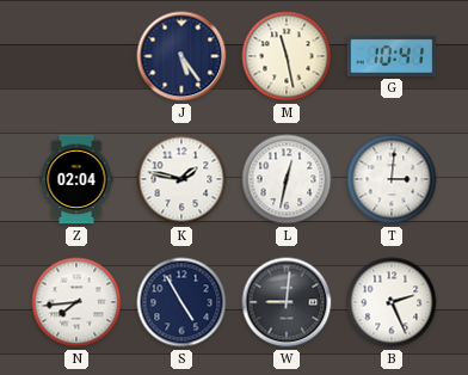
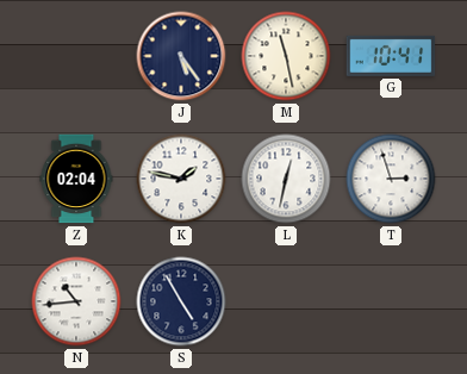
T: 3:01 -> 2:57 (391, 179)
N: 7:44 -> 10:44 (76, 301)
W: 9:01 -> none (287, 302)
B: 2:26 -> none (392, 302)
